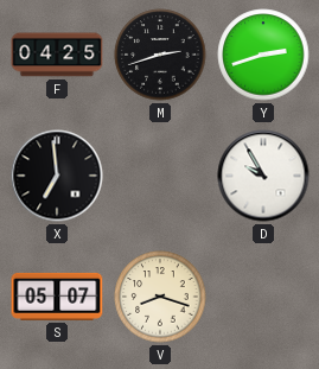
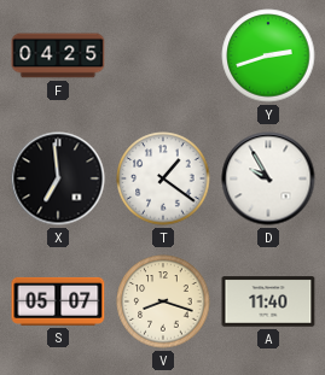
M: 2:42 -> none (160, 55)
T: none -> 1:21 (163, 178)
A: none -> 11:40 (268, 301)
